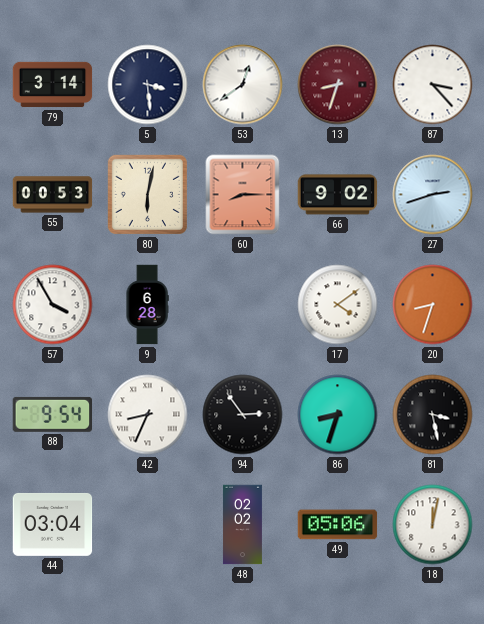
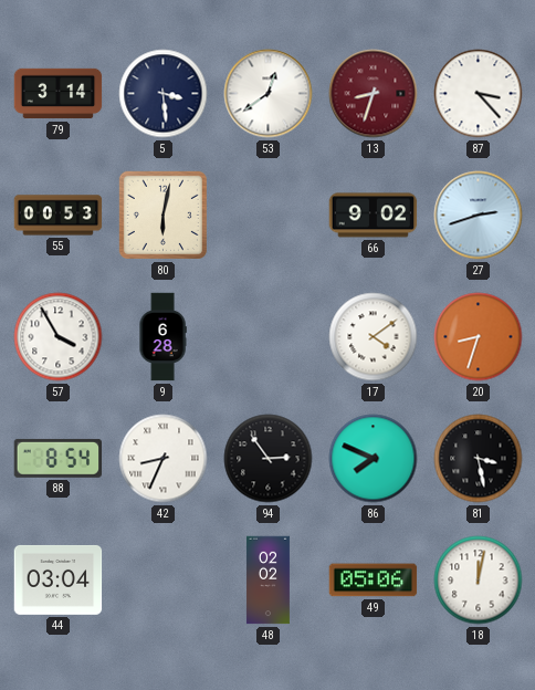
60: 8:15 -> none (243, 195)
88: 9:54 -> 8:54 (59, 458)
86: 8:33 -> 7:49 (374, 459)
